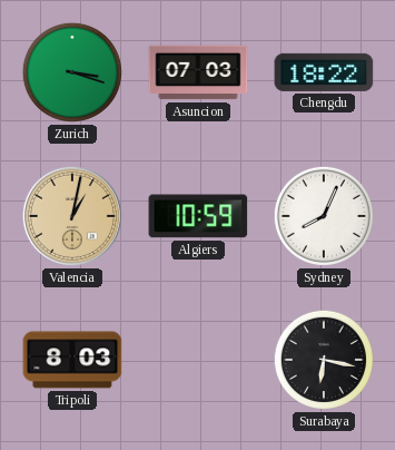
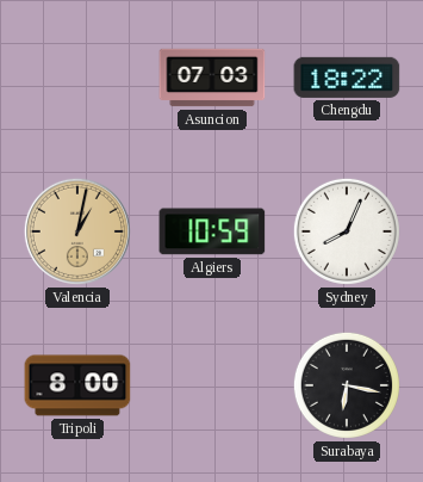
Zurich: 3:18 -> none (72, 72)
Tripoli: 8:03 -> 8:00 (77, 385)
